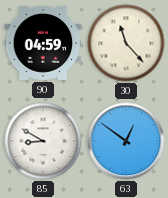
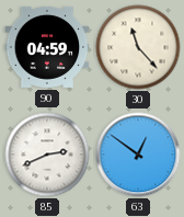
85: 8:50 -> 2:41 (47, 155)
